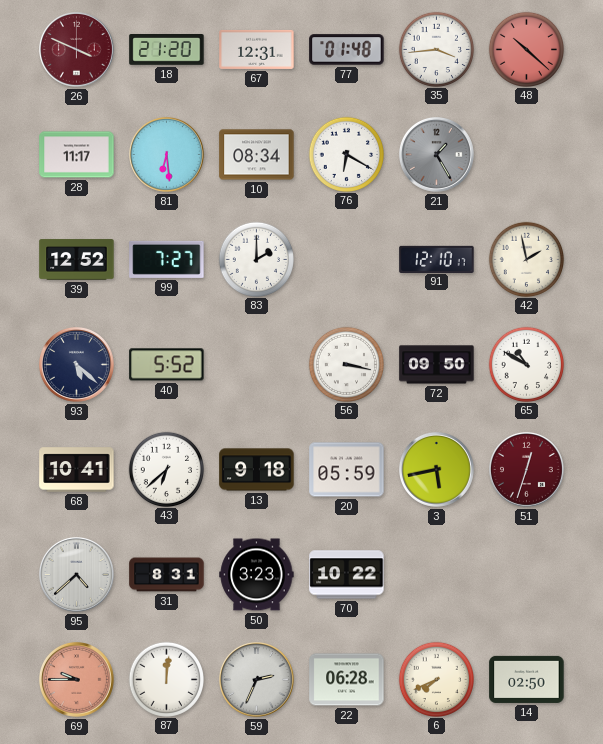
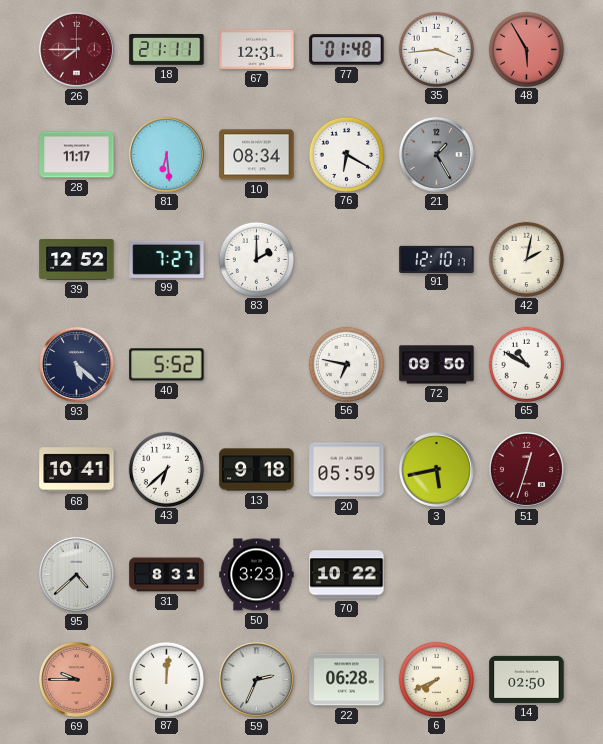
26: 3:49 -> 7:45 (77, 50)
18: 21:20 -> 21:11 (167, 50)
48: 10:22 -> 5:55 (526, 49)
42: 1:58 -> 2:02 (526, 259)
56: 3:17 -> 6:47 (346, 364)
